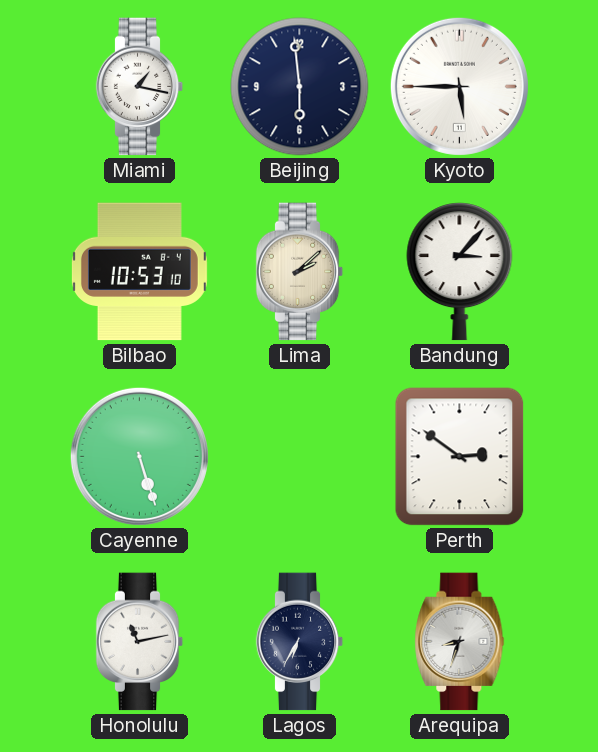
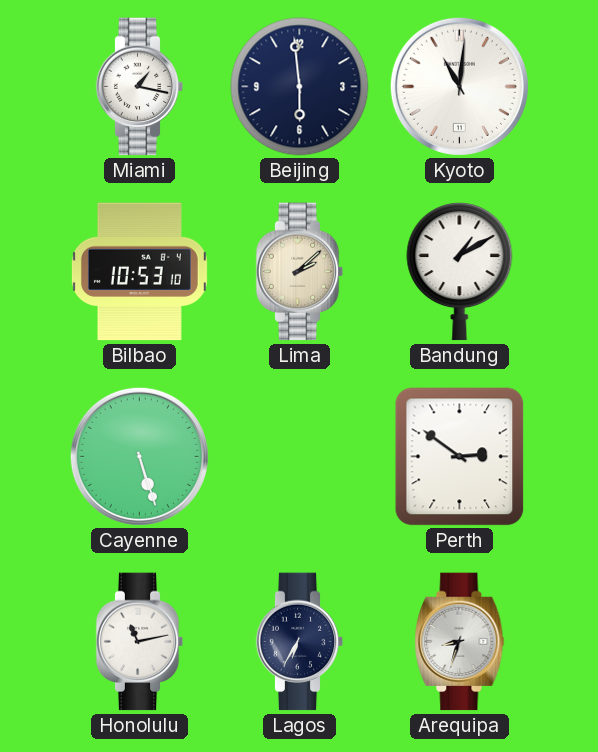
Kyoto: 5:45 -> 11:01 (459, 86)
Bandung: 3:07 -> 1:10 (460, 272)
